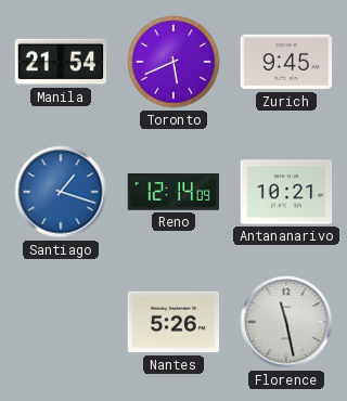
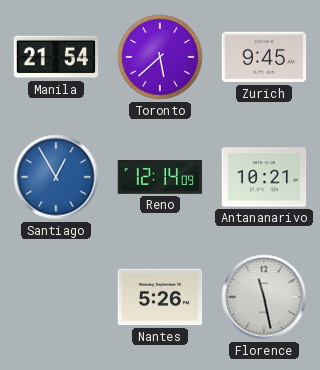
Toronto: 5:41 -> 5:38 (160, 57)
Santiago: 1:18 -> 12:55 (56, 177)
